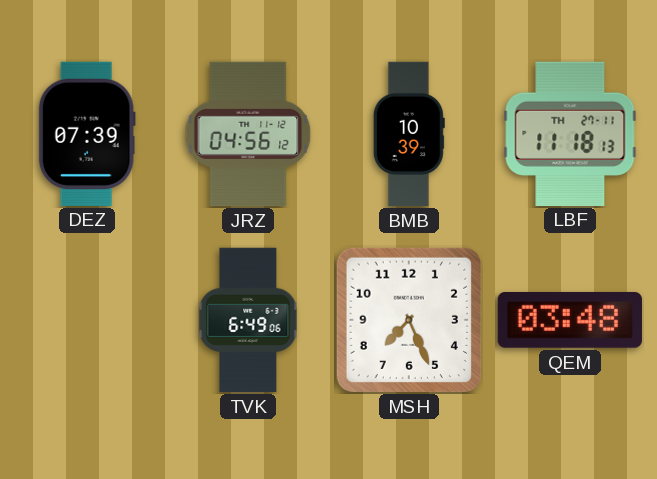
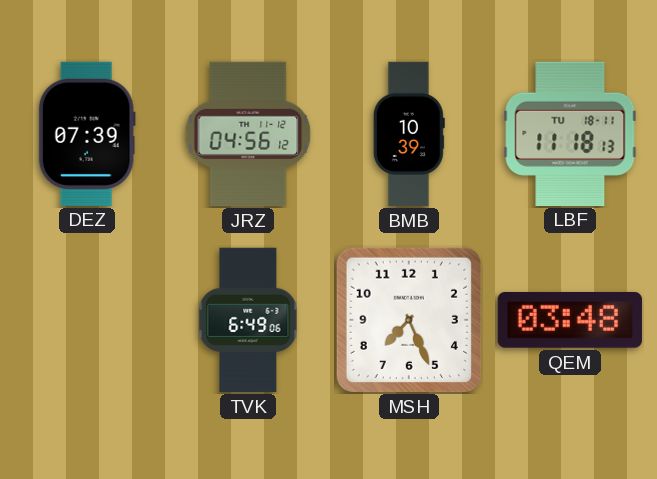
LBF date: TH 27-11 -> TU 18-11 (570, 133)
